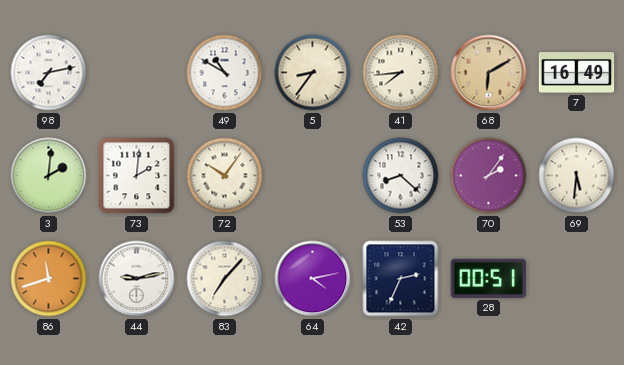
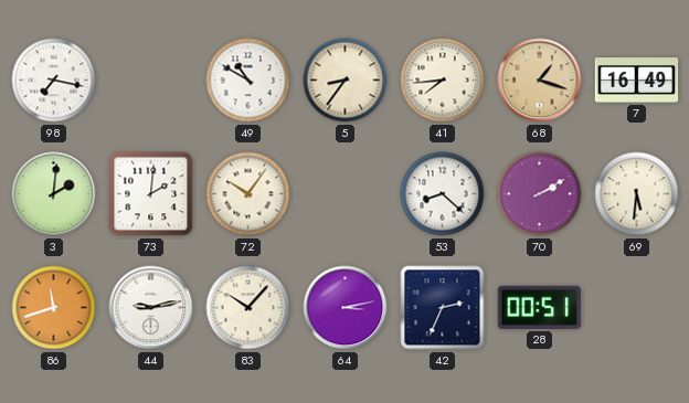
98: 7:13 -> 7:17 (54, 81)
68: 6:10 -> 1:18 (540, 81)
70: 2:06 -> 2:10 (540, 194)
83: 7:07 -> 10:07 (248, 308)
64: 4:13 -> 3:13 (346, 308)
